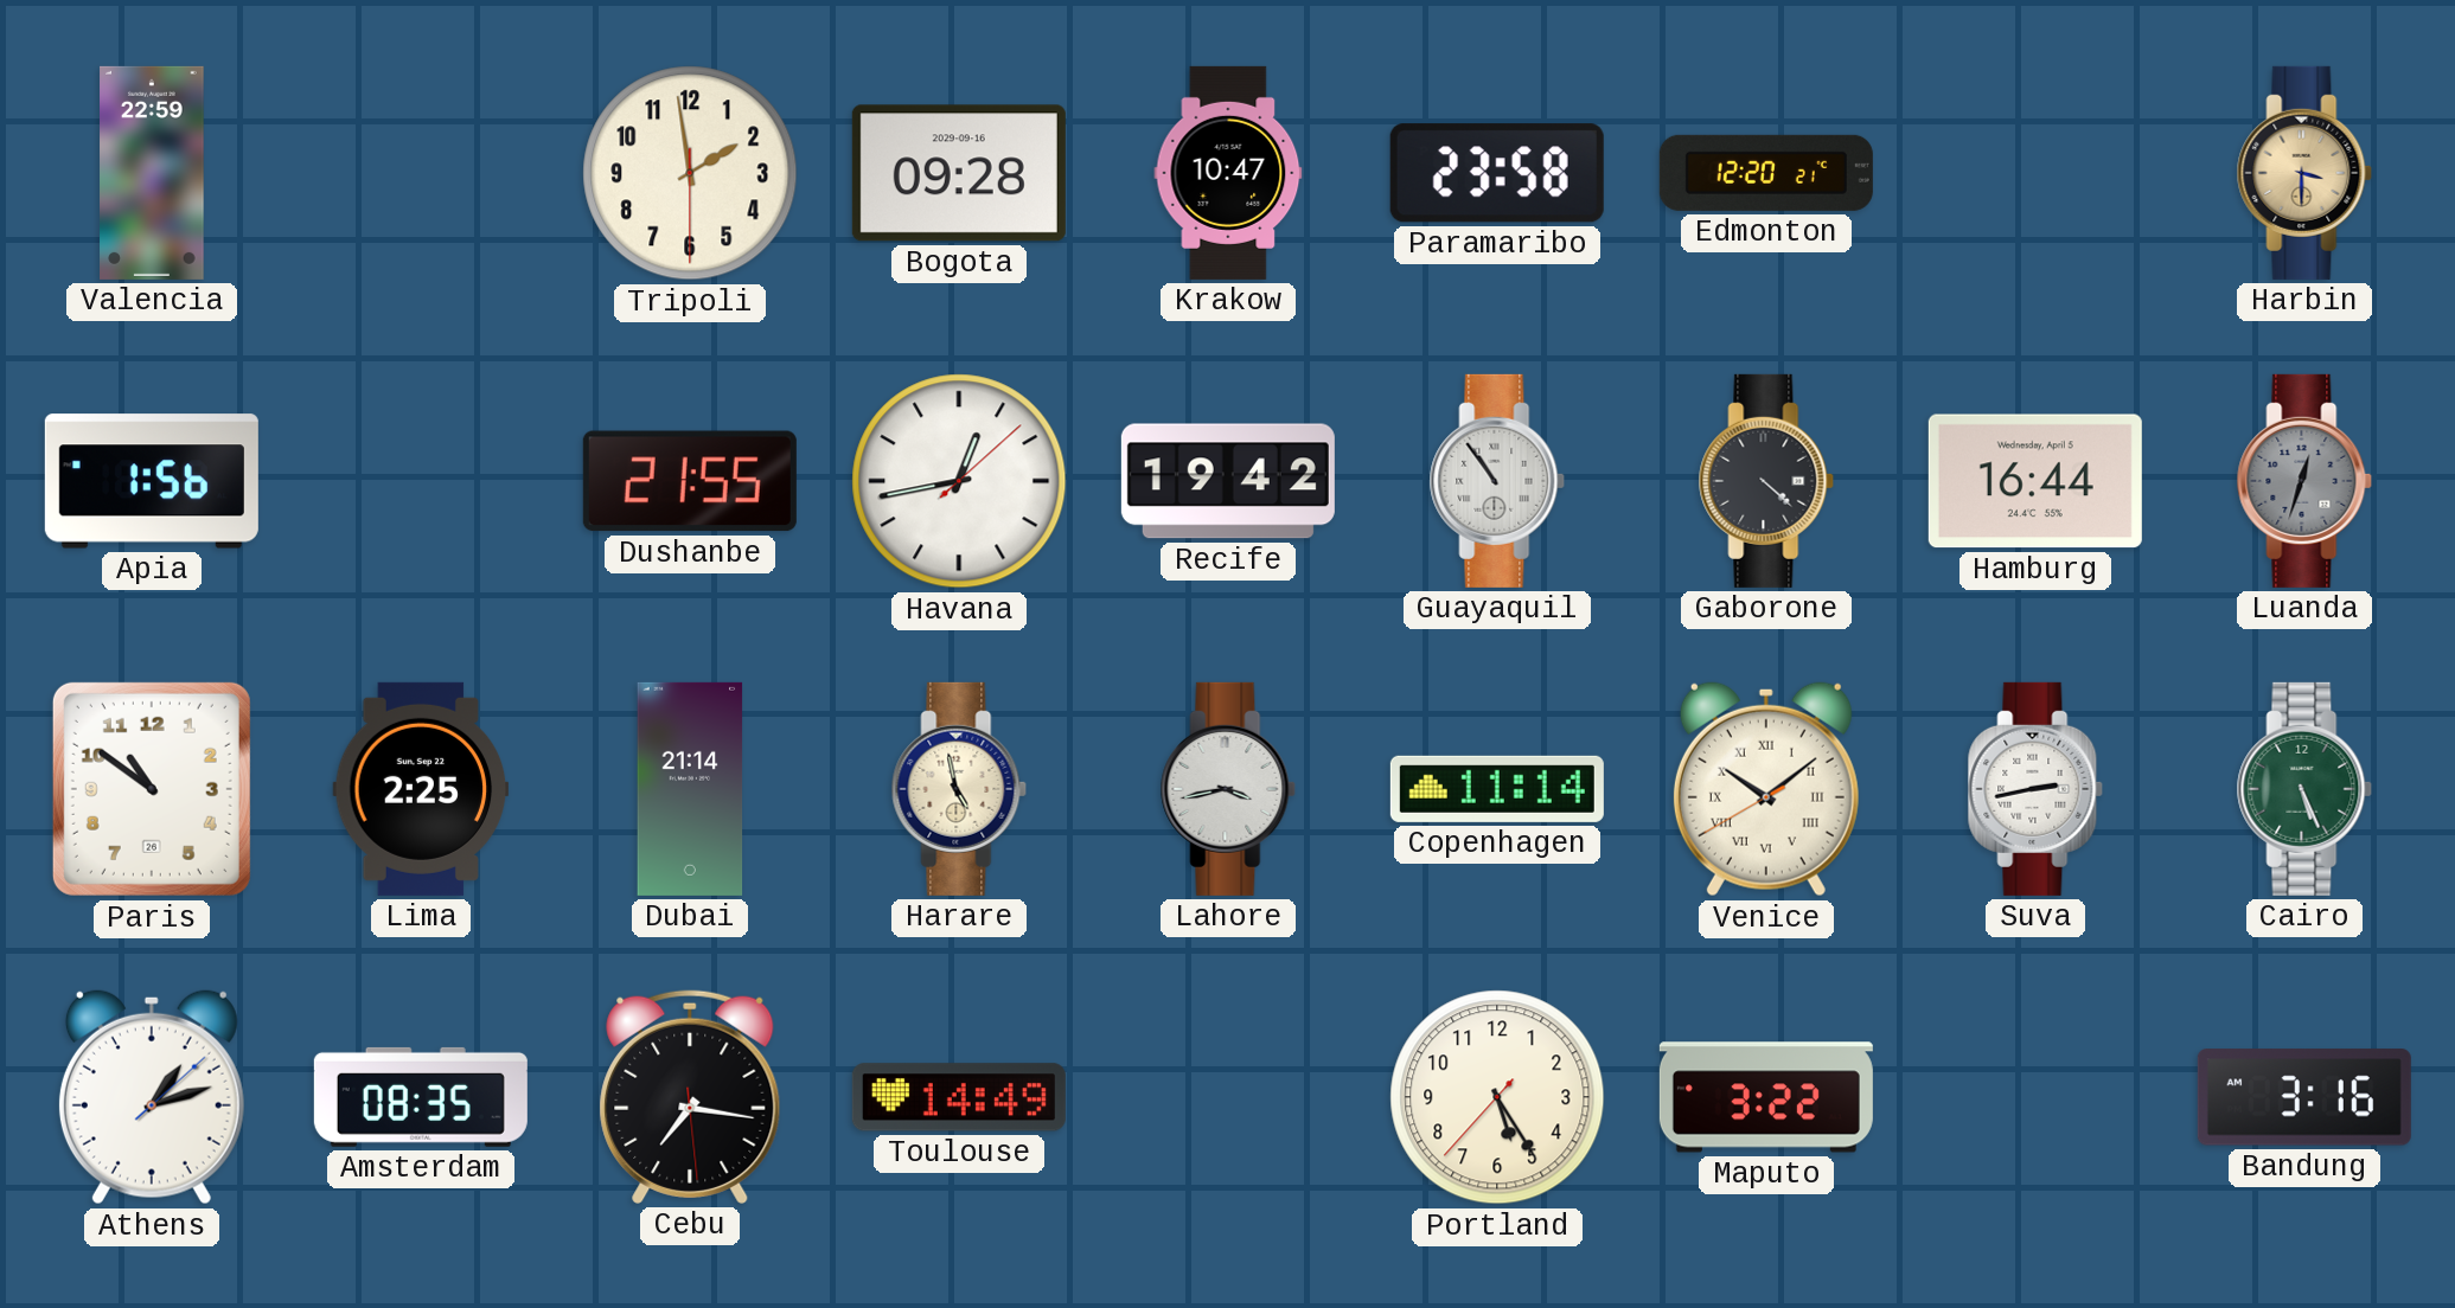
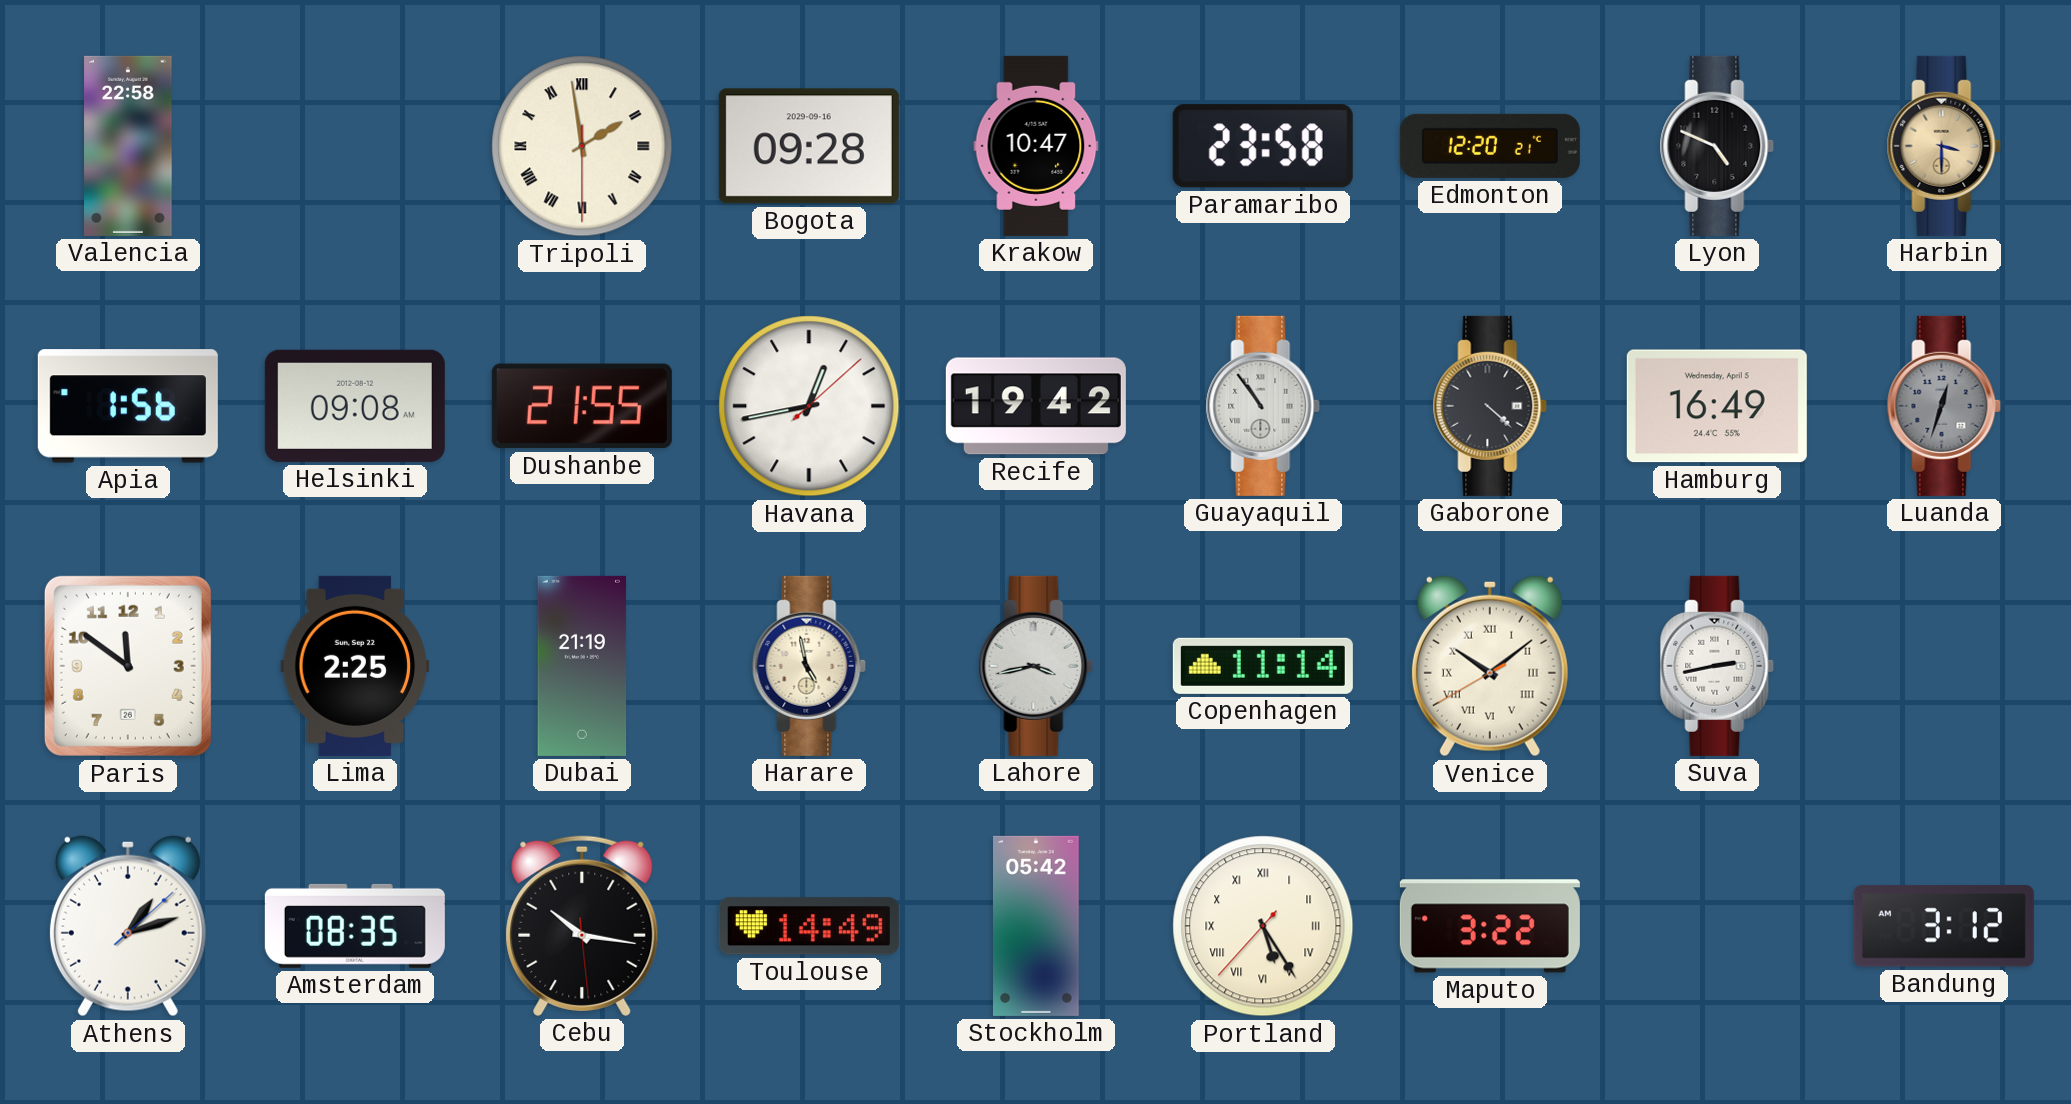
Valencia: 22:59 -> 22:58 (128, 146)
Tripoli numerals: Arabic -> Roman (582, 146)
Lyon: none -> 4:49 (1717, 146)
Helsinki: none -> 09:08 (355, 406)
Hamburg: 16:44 -> 16:49 (1717, 406)
Paris: 10:51 -> 11:51 (128, 666)
Dubai: 21:14 -> 21:19 (582, 666)
Cairo: 5:26 -> none (2304, 789)
Cebu: 7:16 -> 10:16 (582, 926)
Stockholm: none -> 05:42 (1037, 926)
Portland numerals: Arabic -> Roman (1263, 926)
Bandung: 3:16 -> 3:12 (1944, 926)
